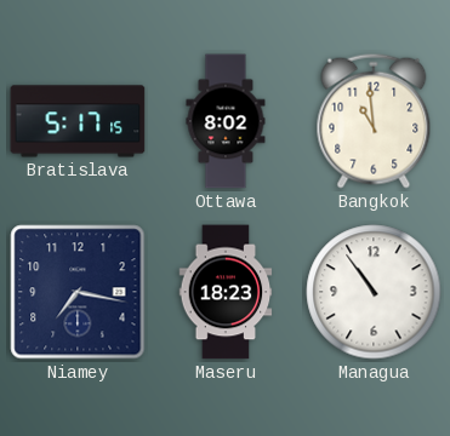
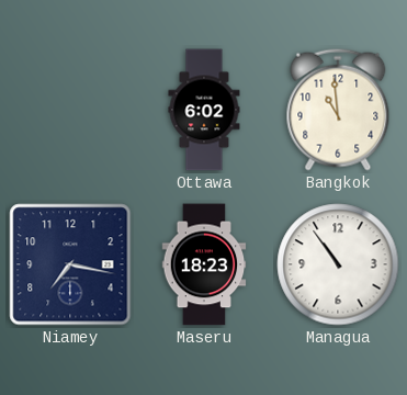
Bratislava: 5:17 -> none (78, 121)
Ottawa: 8:02 -> 6:02 (204, 110)
